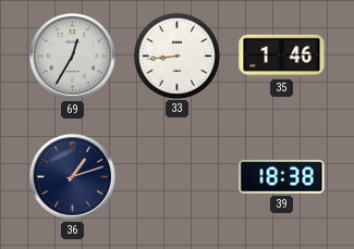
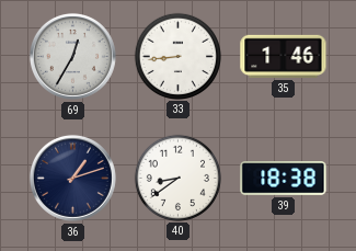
40: none -> 8:39 (177, 178)
